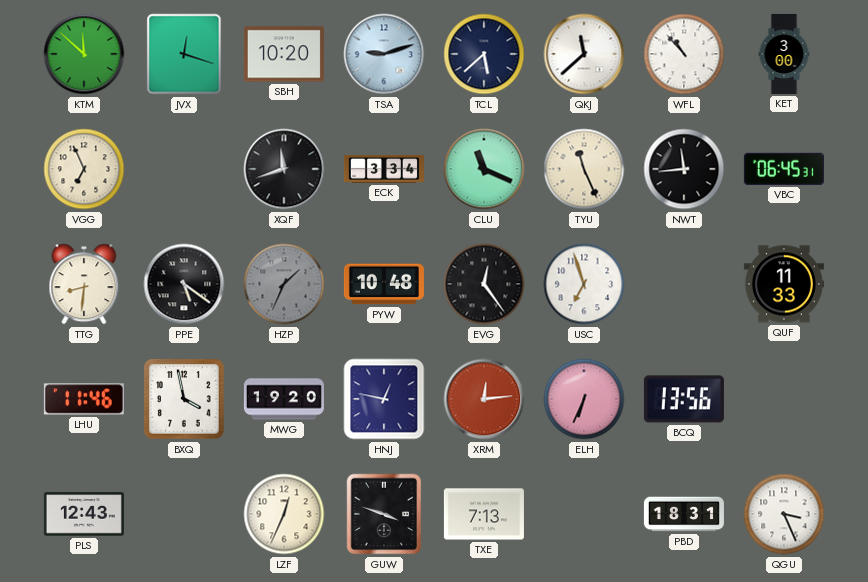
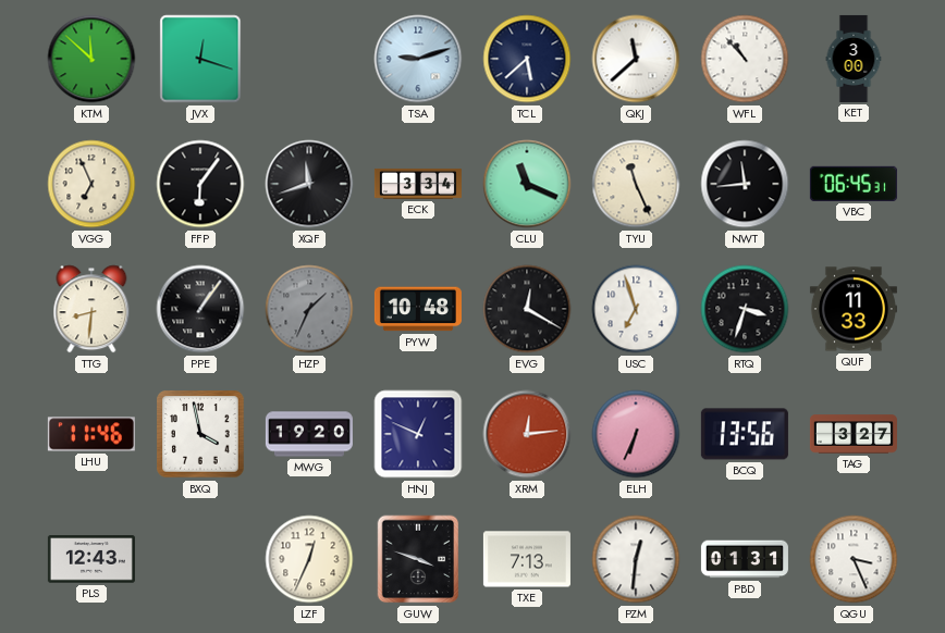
SBH: 10:20 -> none (284, 54)
FFP: none -> 6:06 (200, 184)
PPE: 5:21 -> 1:06 (200, 309)
EVG: 12:24 -> 12:20 (527, 309)
RTQ: none -> 3:33 (745, 309)
HNJ: 12:47 -> 12:49 (418, 434)
TAG: none -> 3:27 (854, 434)
PZM: none -> 12:31 (636, 559)
PBD: 18:31 -> 01:31 (745, 559)
